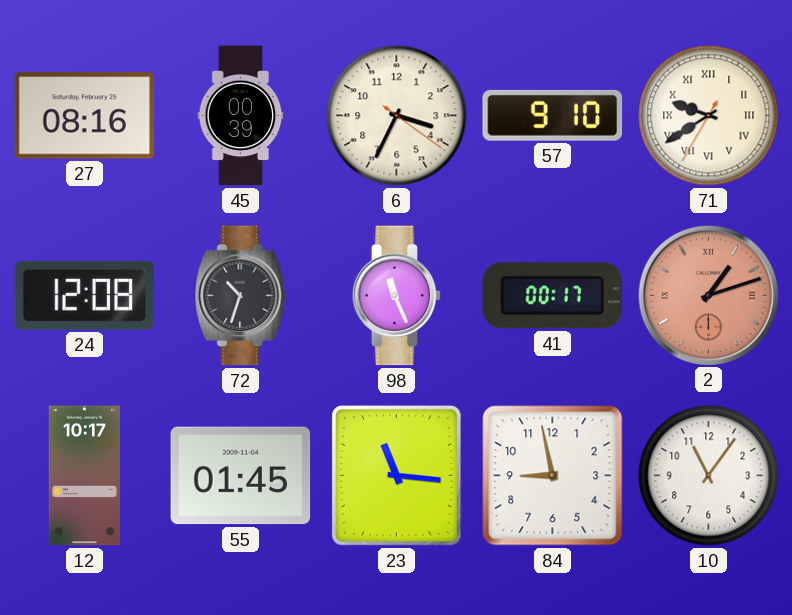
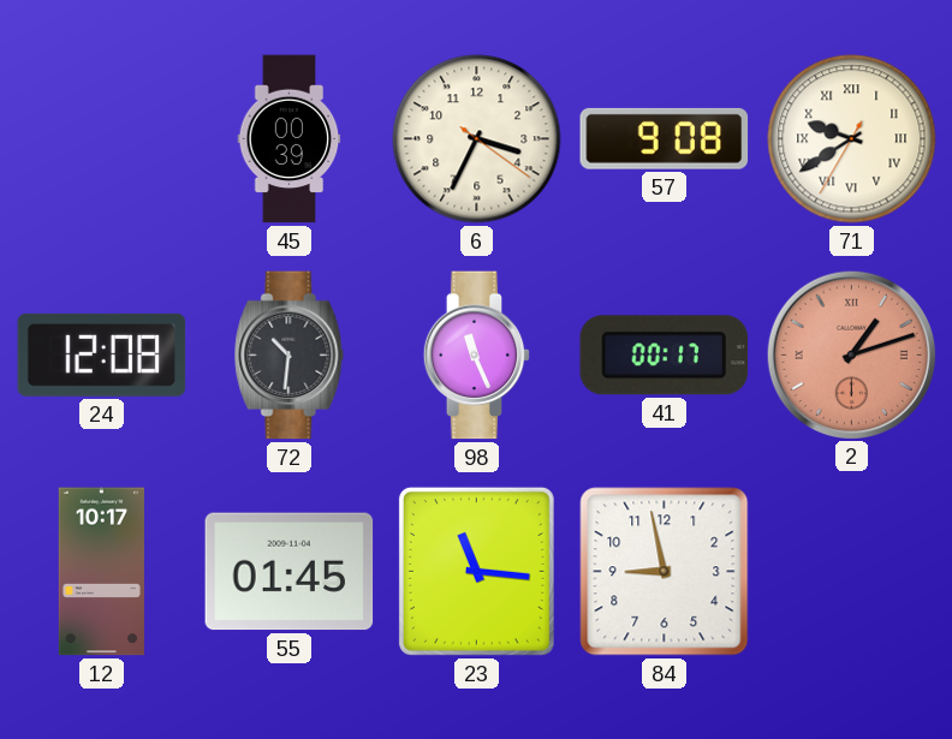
27: 08:16 -> none (85, 116)
57: 9:10 -> 9:08 (665, 138)
72: 10:33 -> 10:31 (290, 356)
10: 11:06 -> none (709, 476)
